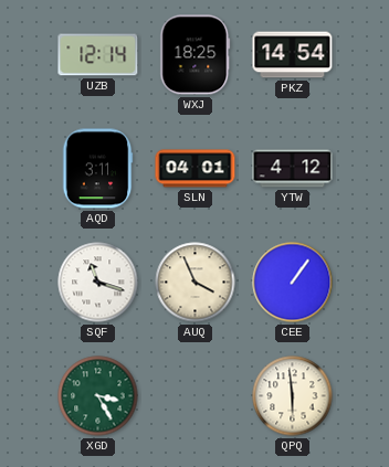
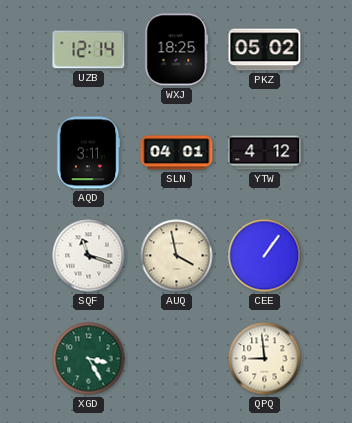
PKZ: 14:54 -> 05:02 (265, 50)
AUQ: 3:56 -> 3:58 (177, 256)
QPQ: 5:59 -> 8:59 (265, 359)
